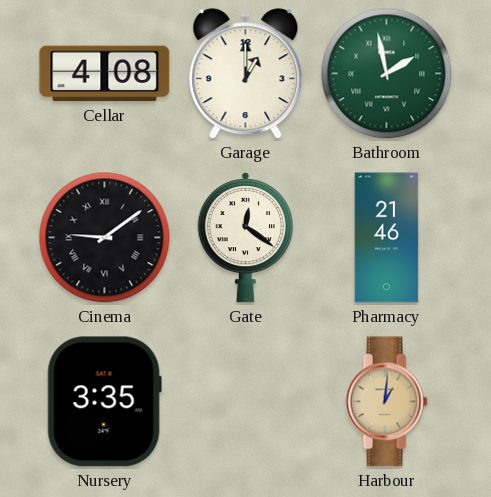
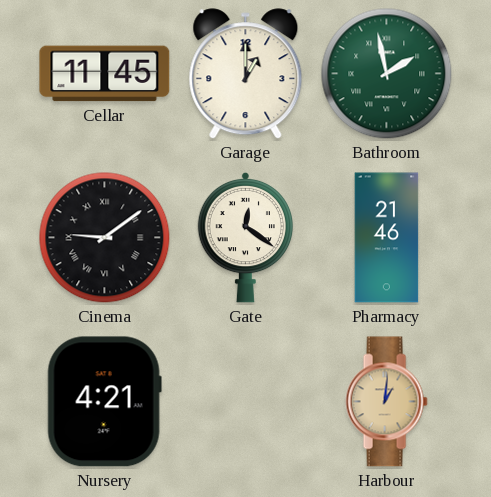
Cellar: 4:08 -> 11:45 (105, 74)
Nursery: 3:35 -> 4:21 (104, 402)
